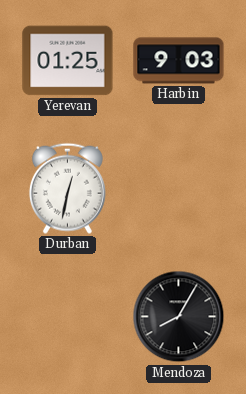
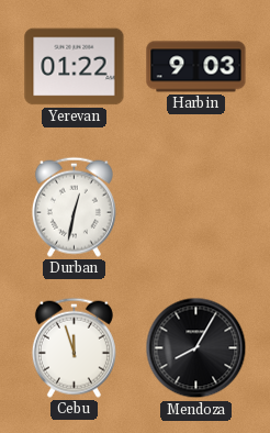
Yerevan: 01:25 -> 01:22 (75, 67)
Cebu: none -> 11:57 (74, 347)
